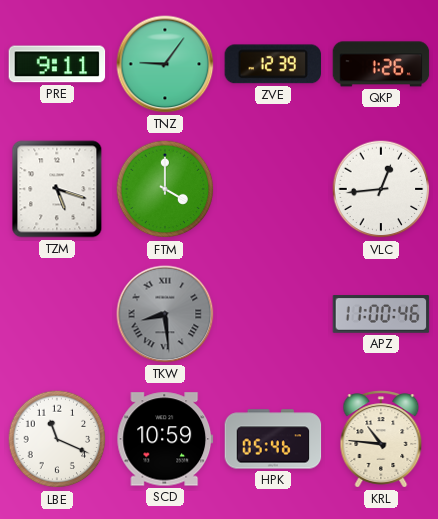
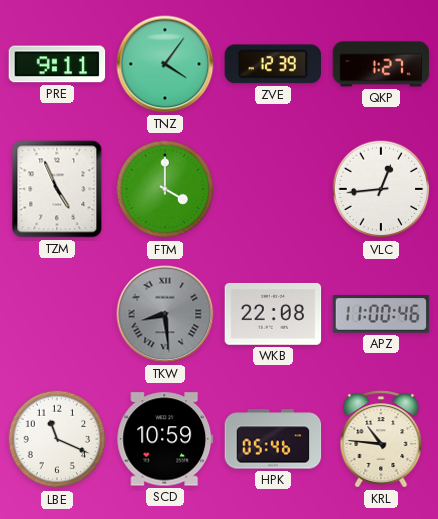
TNZ: 9:06 -> 4:06 (165, 64)
QKP: 1:26 -> 1:27 (381, 64)
TZM: 5:18 -> 4:56 (57, 189)
WKB: none -> 22:08 (273, 314)
